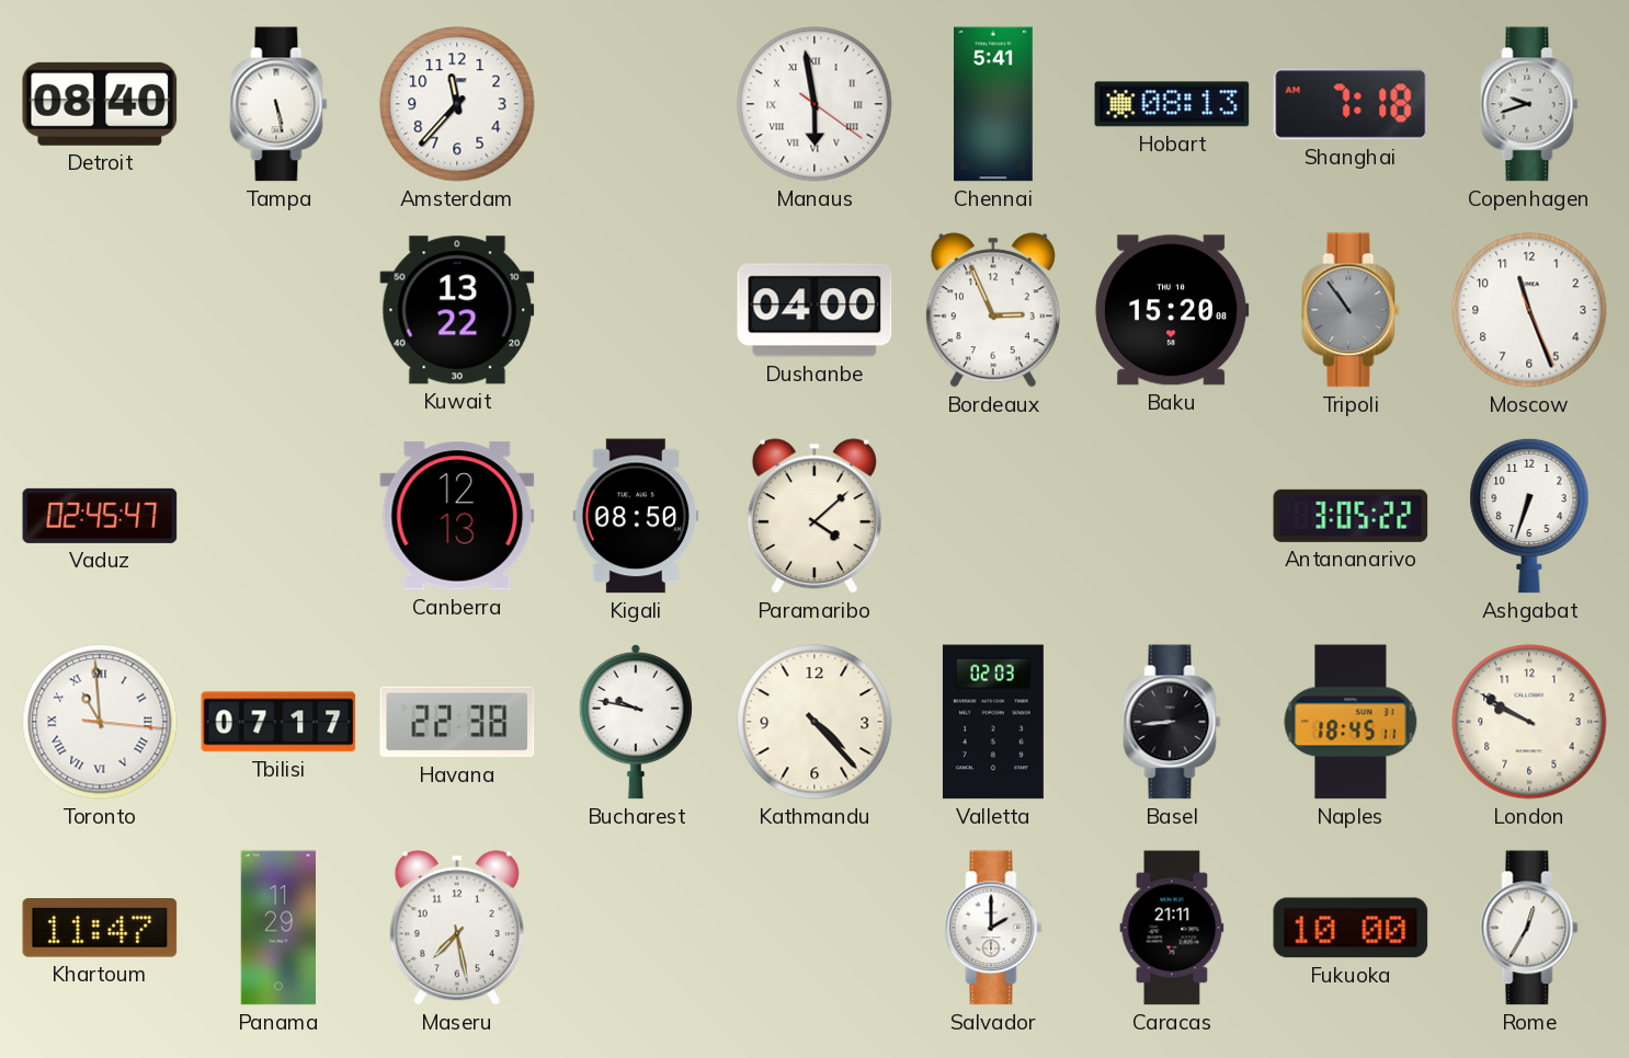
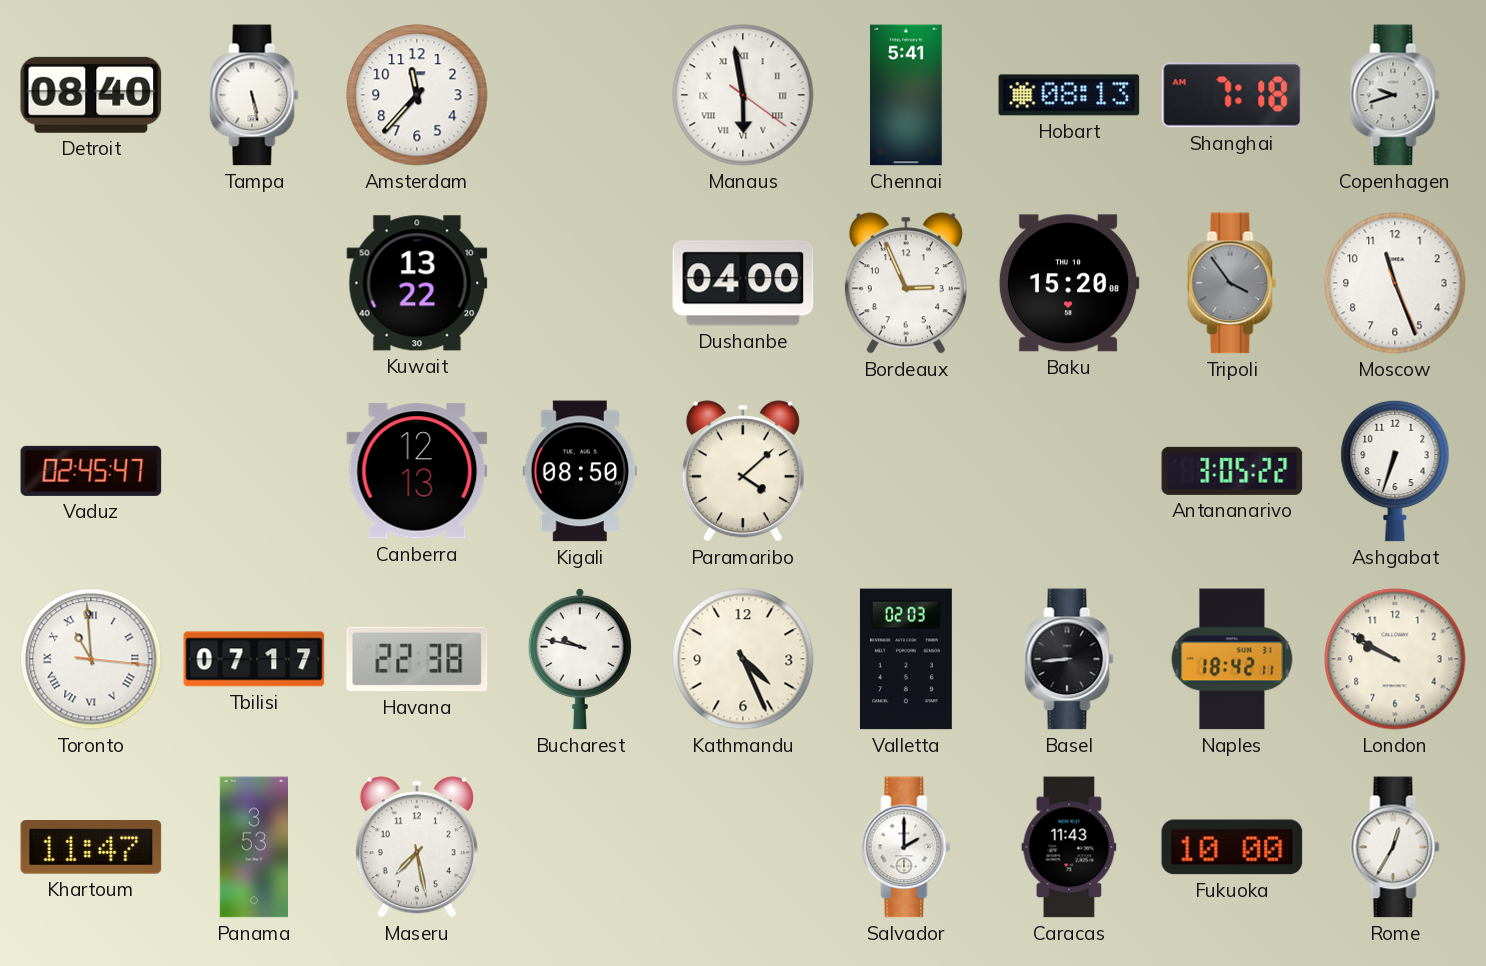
Tripoli: 10:54 -> 3:54 (1232, 283)
Kathmandu: 4:23 -> 4:26 (743, 659)
Naples: 18:45 -> 18:42 (1232, 659)
Panama: 11:29 -> 3:53 (253, 847)
Caracas: 21:11 -> 11:43 (1069, 847)
